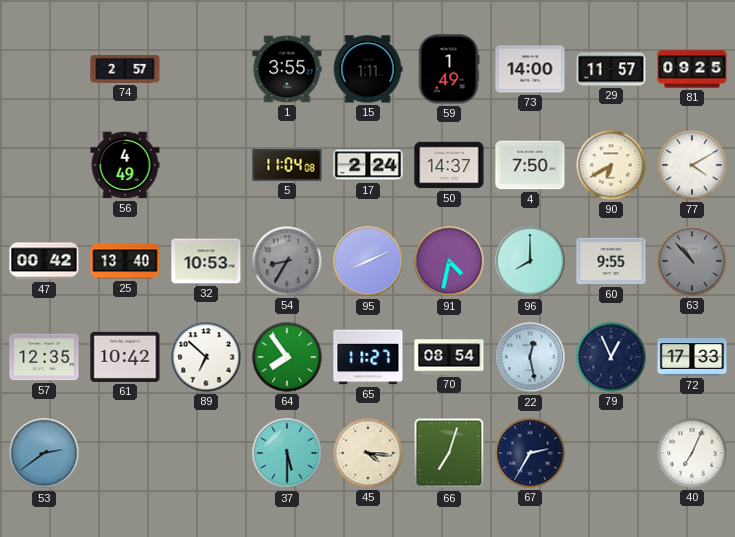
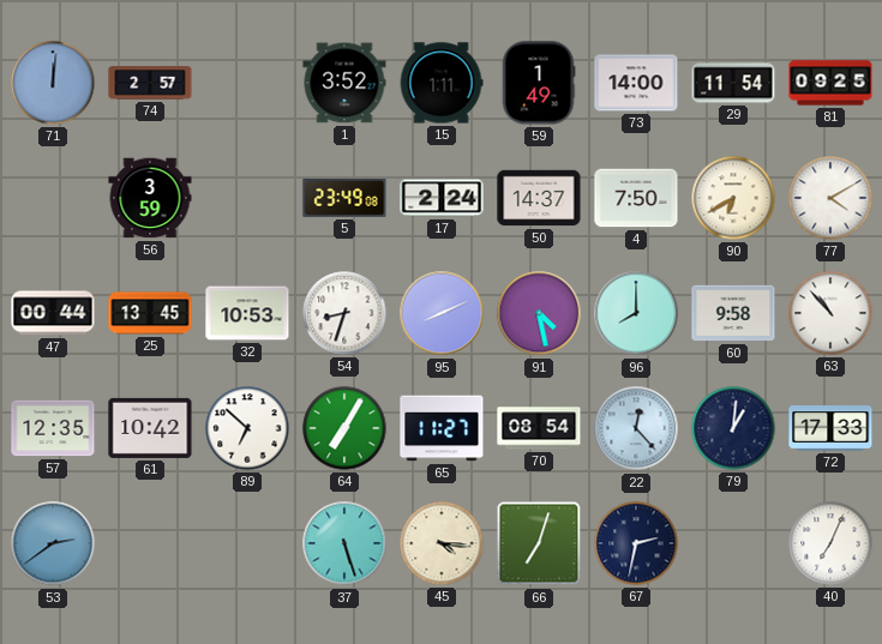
71: none -> 12:01 (53, 83)
1: 3:55 -> 3:52 (344, 83)
29: 11:57 -> 11:54 (733, 83)
56: 4:49 -> 3:59 (150, 198)
5: 11:04 -> 23:49 (344, 199)
47: 00:42 -> 00:44 (53, 313)
25: 13:40 -> 13:45 (150, 313)
54: 8:35 -> 8:33 (344, 313)
54 dial: grey -> white (344, 313)
91: 4:32 -> 4:28 (539, 313)
60: 9:55 -> 9:58 (733, 313)
63 dial: grey -> white (830, 313)
64: 7:54 -> 7:05 (344, 428)
22: 12:28 -> 12:23 (636, 428)
79: 12:56 -> 1:01 (733, 428)
37: 5:30 -> 5:27 (344, 543)
67: 2:35 -> 2:32 (636, 543)
